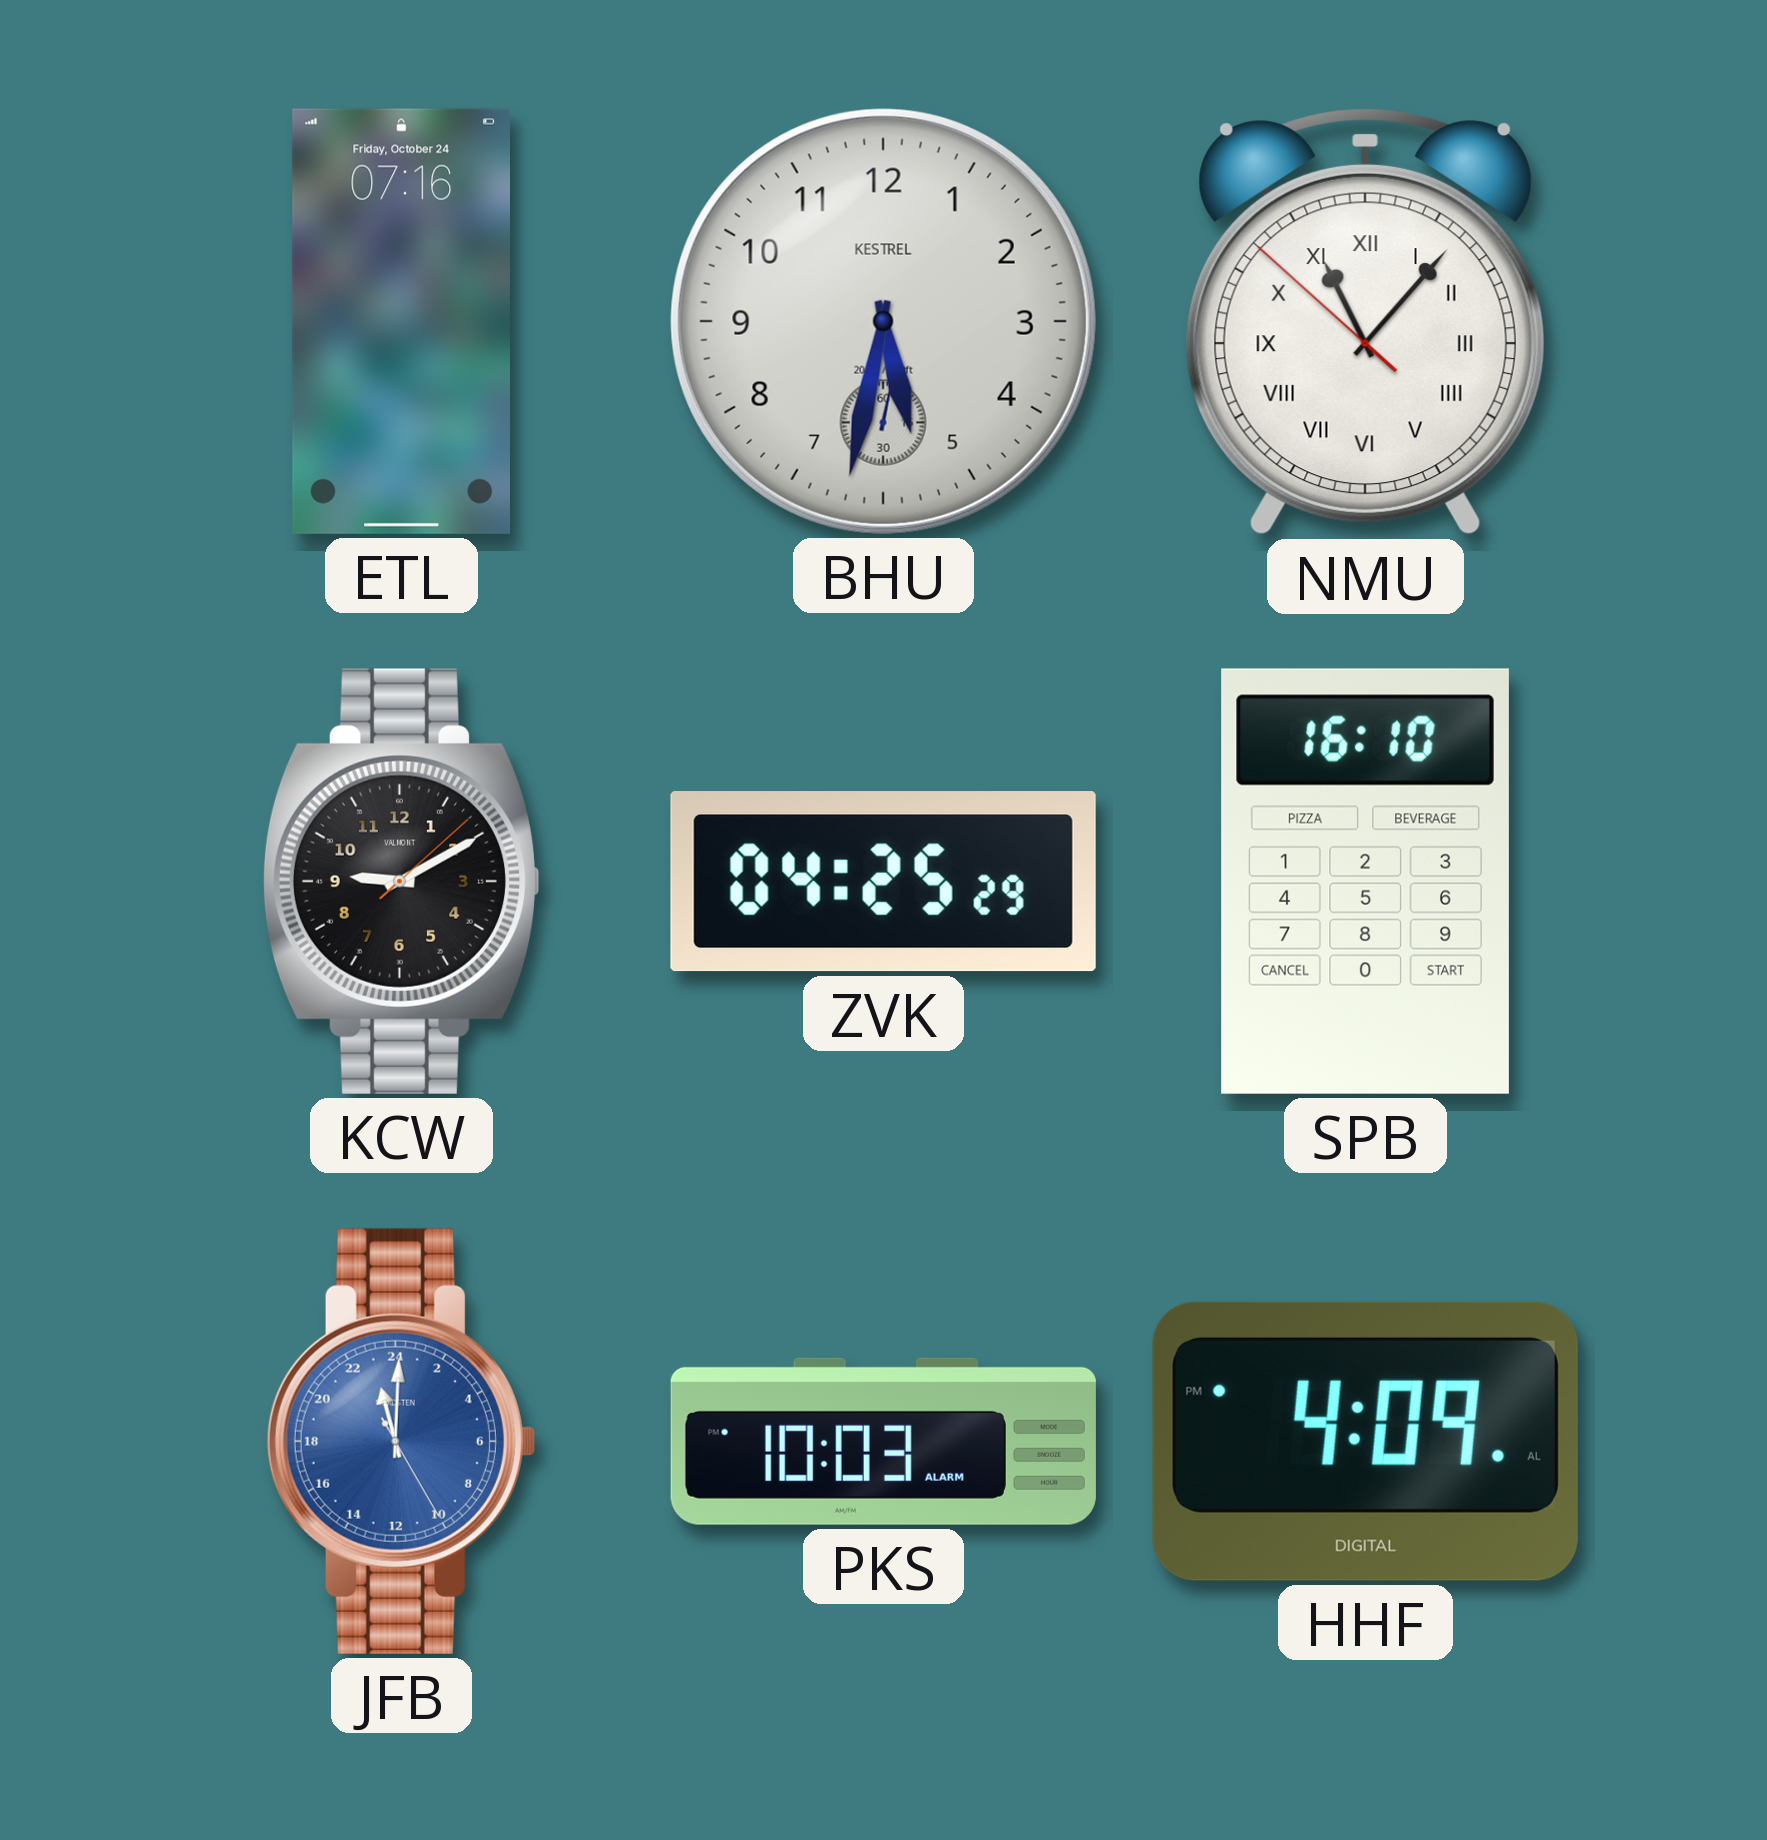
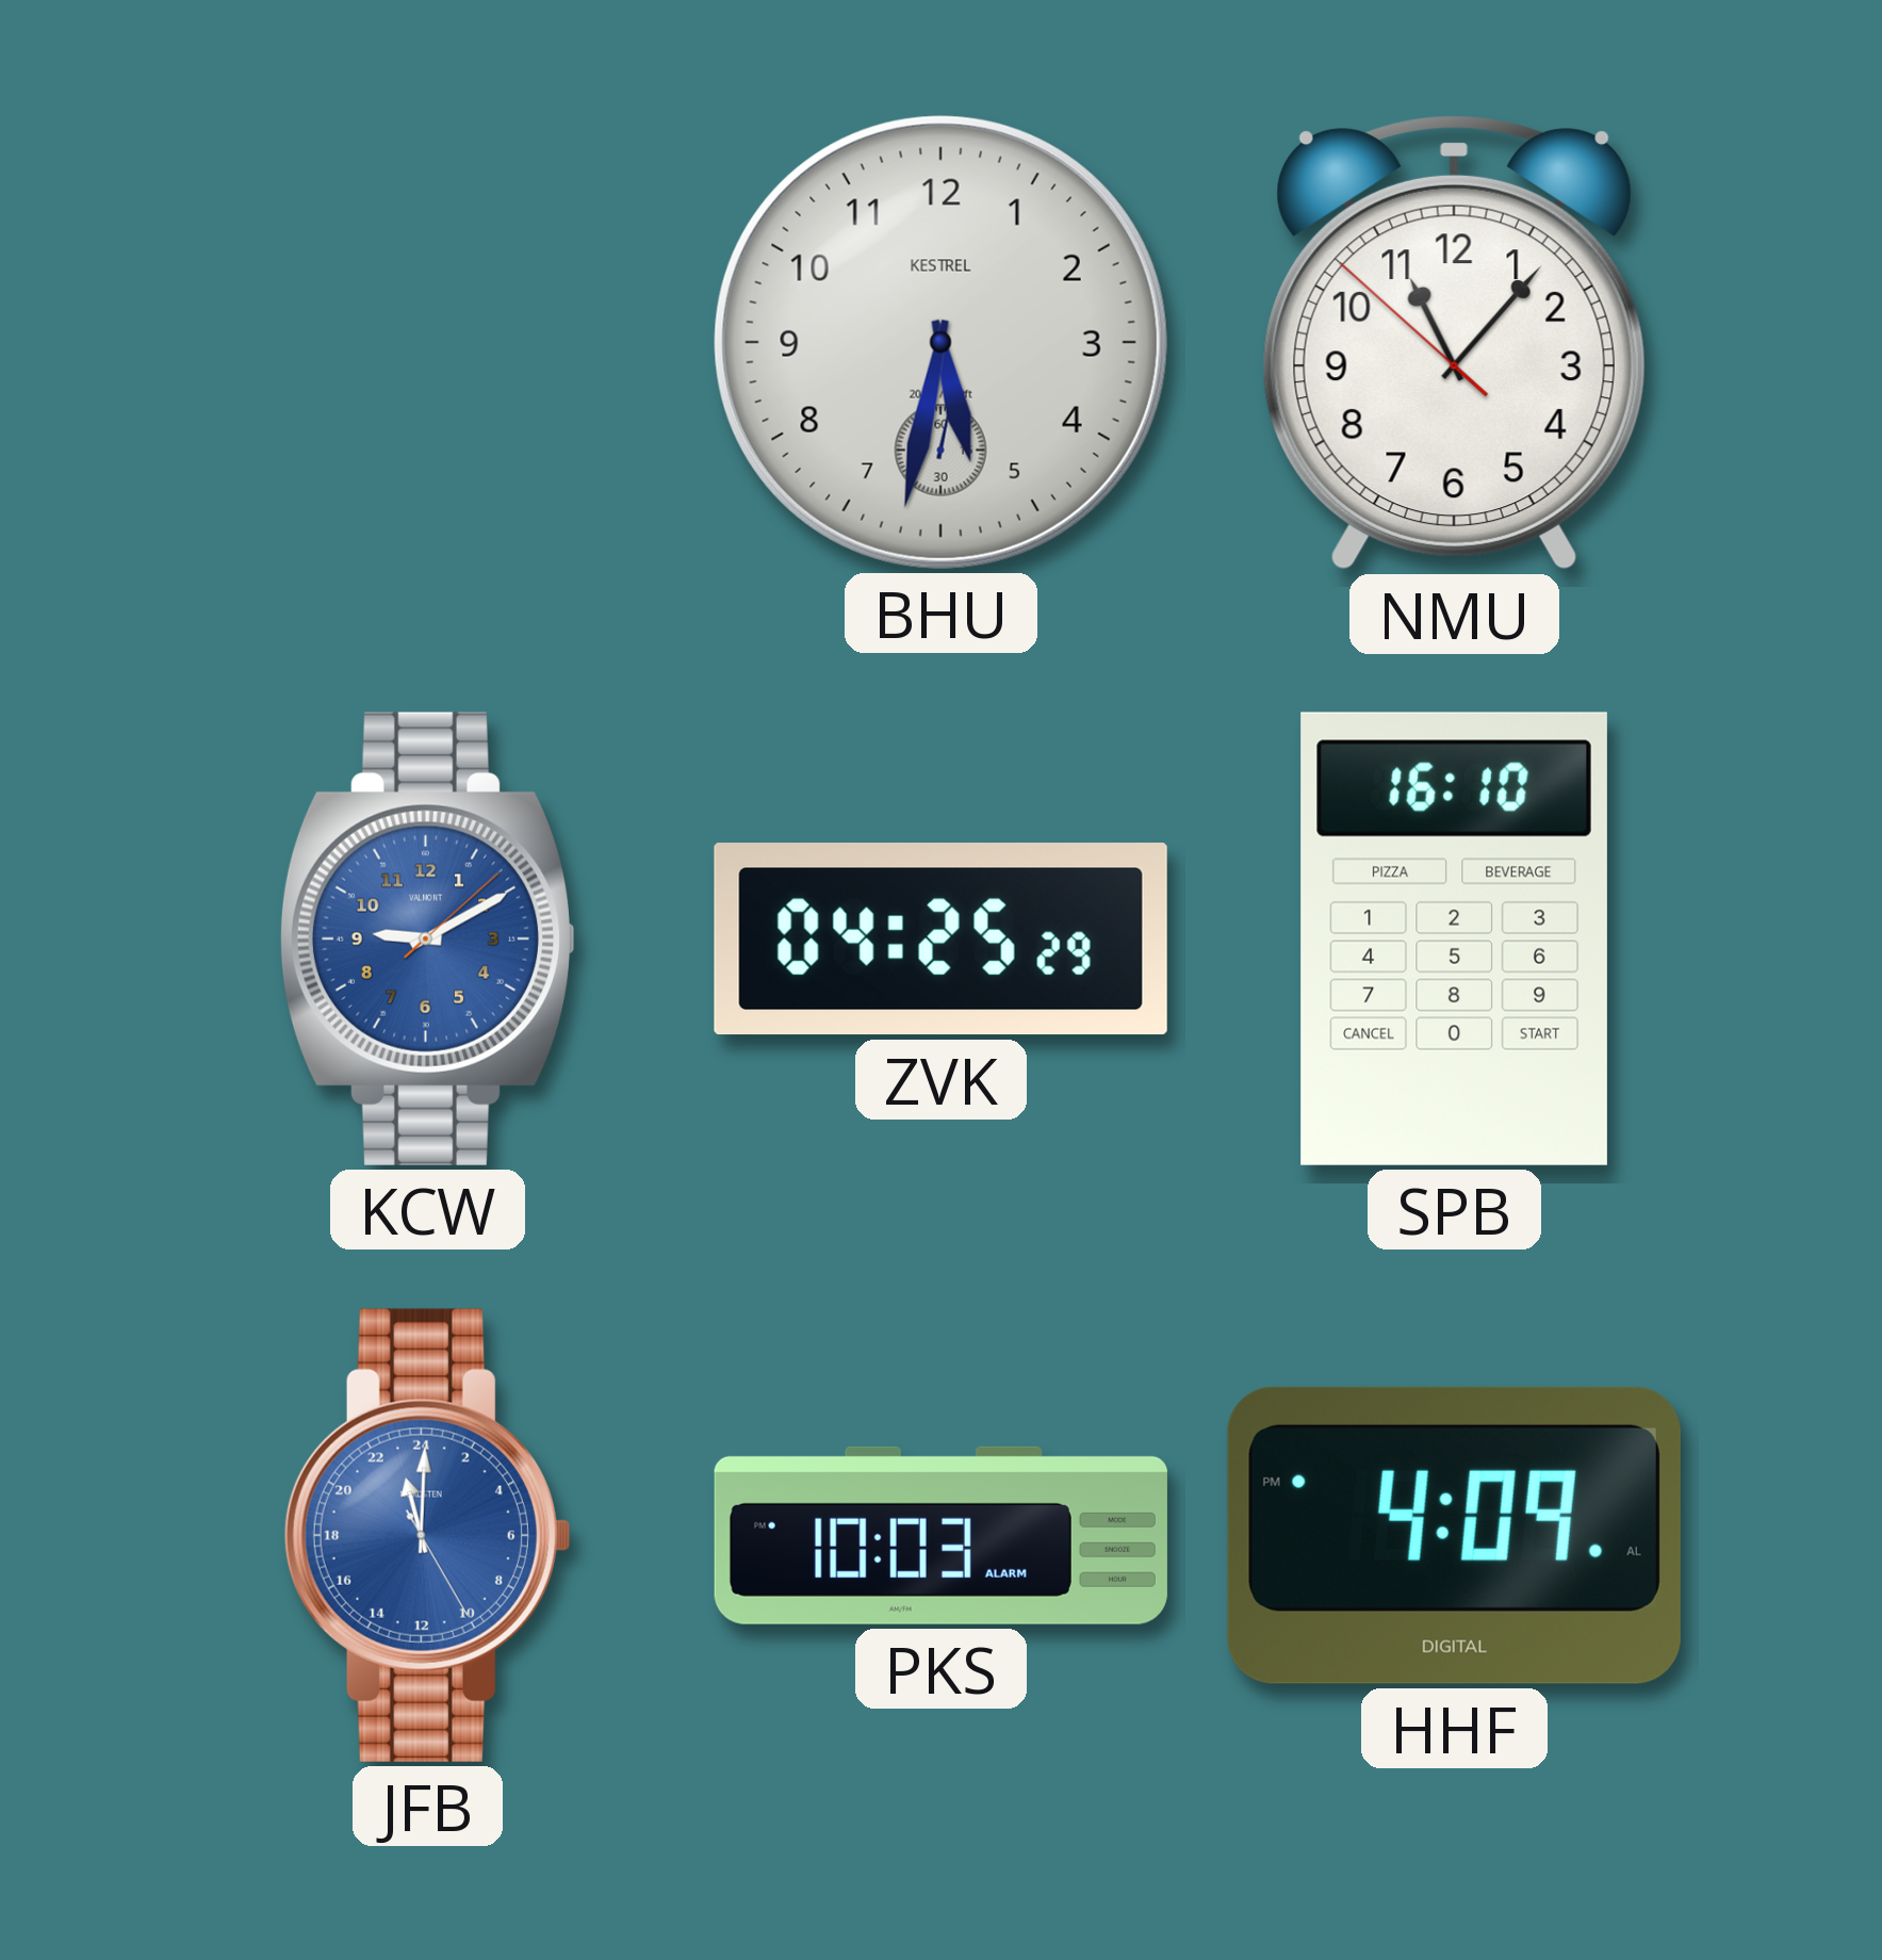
ETL: 07:16 -> none (401, 321)
NMU numerals: Roman -> Arabic (1454, 343)
KCW dial: black -> blue (427, 938)
